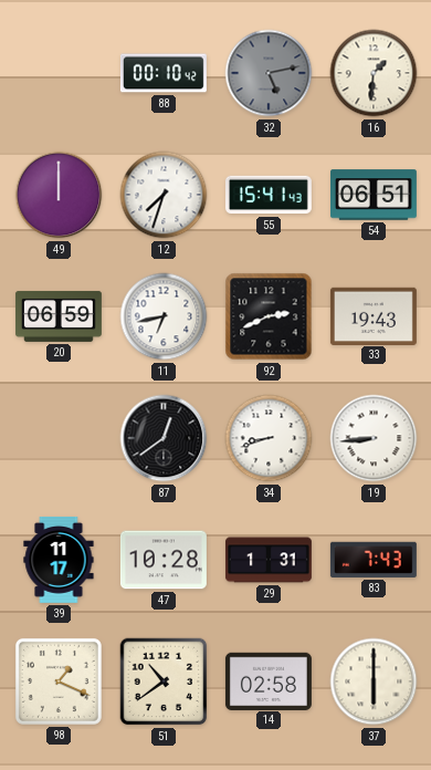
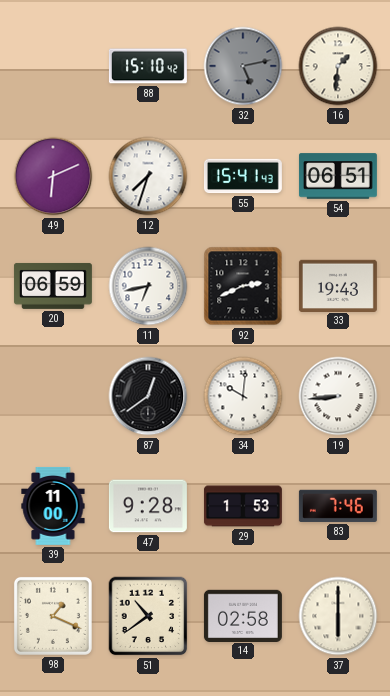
88: 00:10 -> 15:10 (148, 66)
49: 12:00 -> 6:11 (53, 176)
34: 8:42 -> 10:01 (243, 396)
39: 11:17 -> 11:00 (53, 506)
47: 10:28 -> 9:28 (148, 506)
29: 1:31 -> 1:53 (243, 506)
83: 7:43 -> 7:46 (338, 506)
